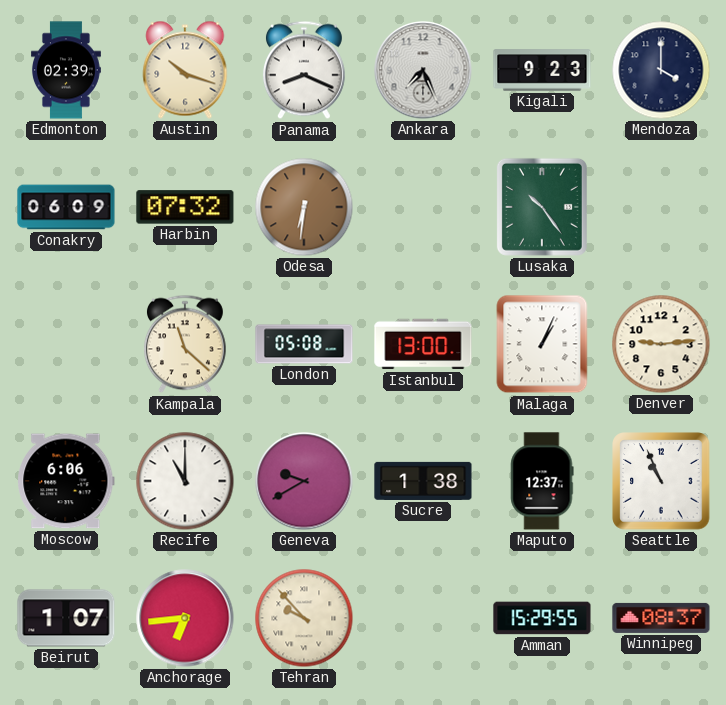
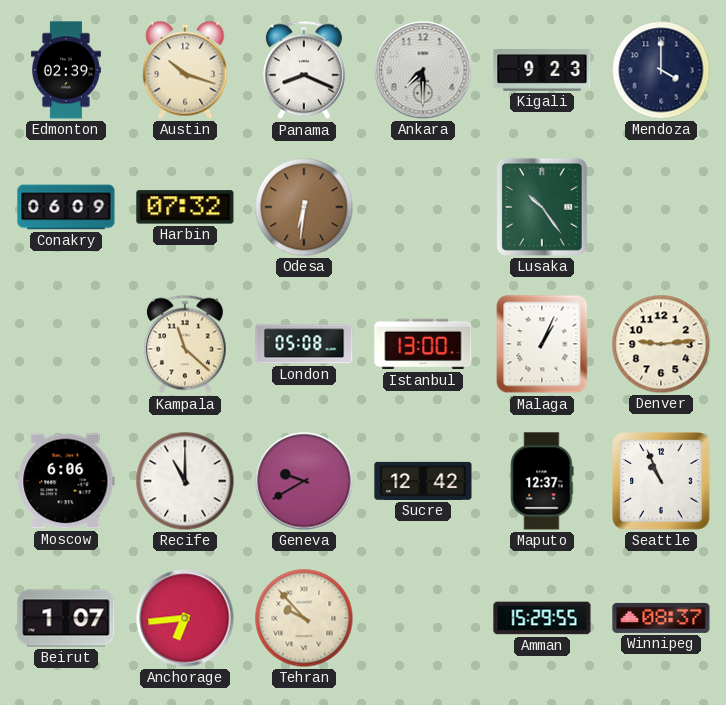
Ankara: 7:26 -> 7:30 (423, 70)
Sucre: 1:38 -> 12:42 (423, 481)
